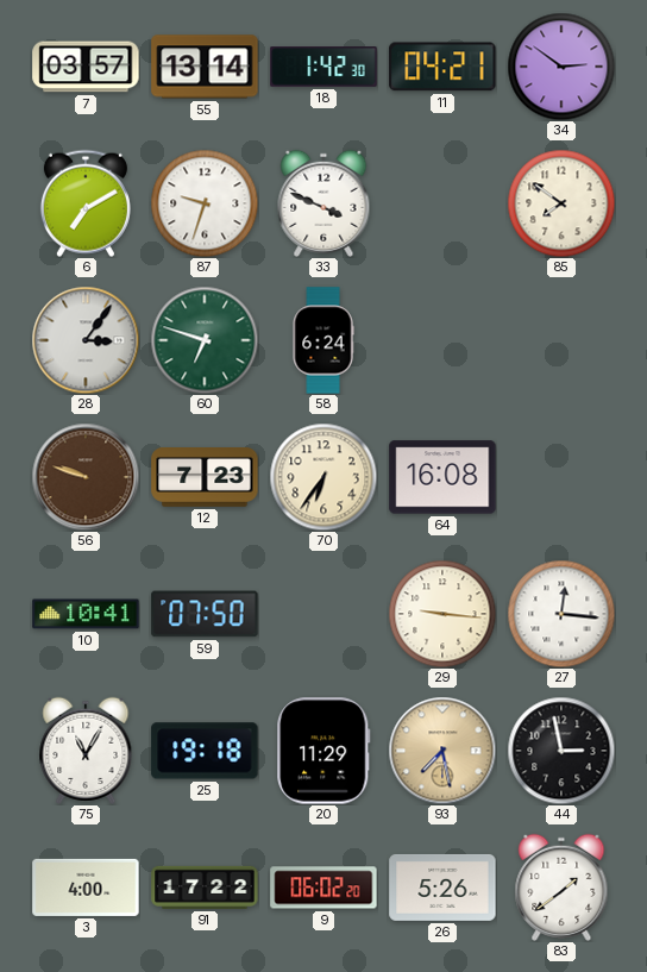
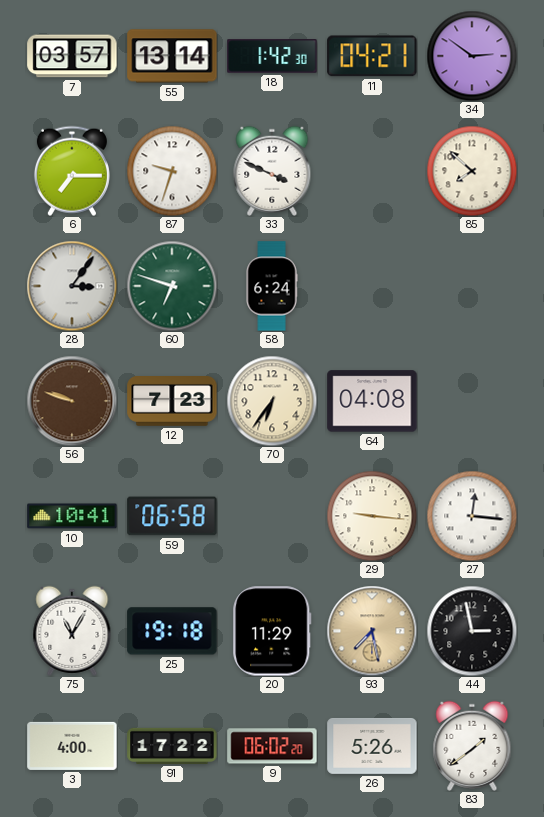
6: 7:10 -> 7:15 (72, 171)
85: 7:51 -> 7:52 (472, 171)
64: 16:08 -> 04:08 (372, 401)
59: 07:50 -> 06:58 (172, 516)
